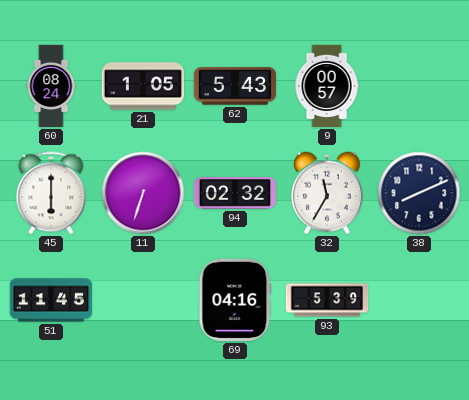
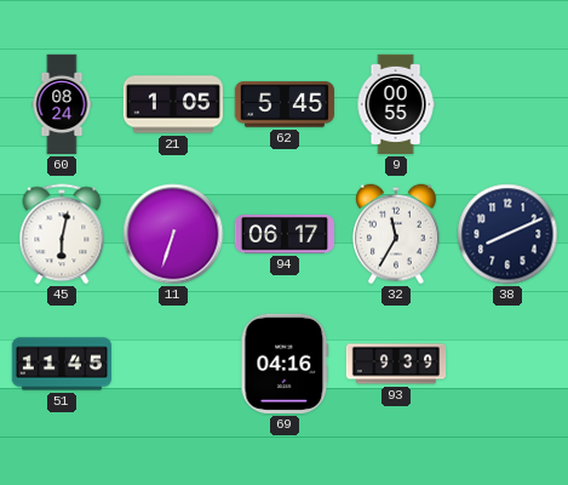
62: 5:43 -> 5:45 (283, 104)
9: 00:57 -> 00:55 (396, 104)
45: 6:00 -> 6:02 (62, 234)
94: 02:32 -> 06:17 (285, 234)
93: 5:39 -> 9:39 (396, 364)
